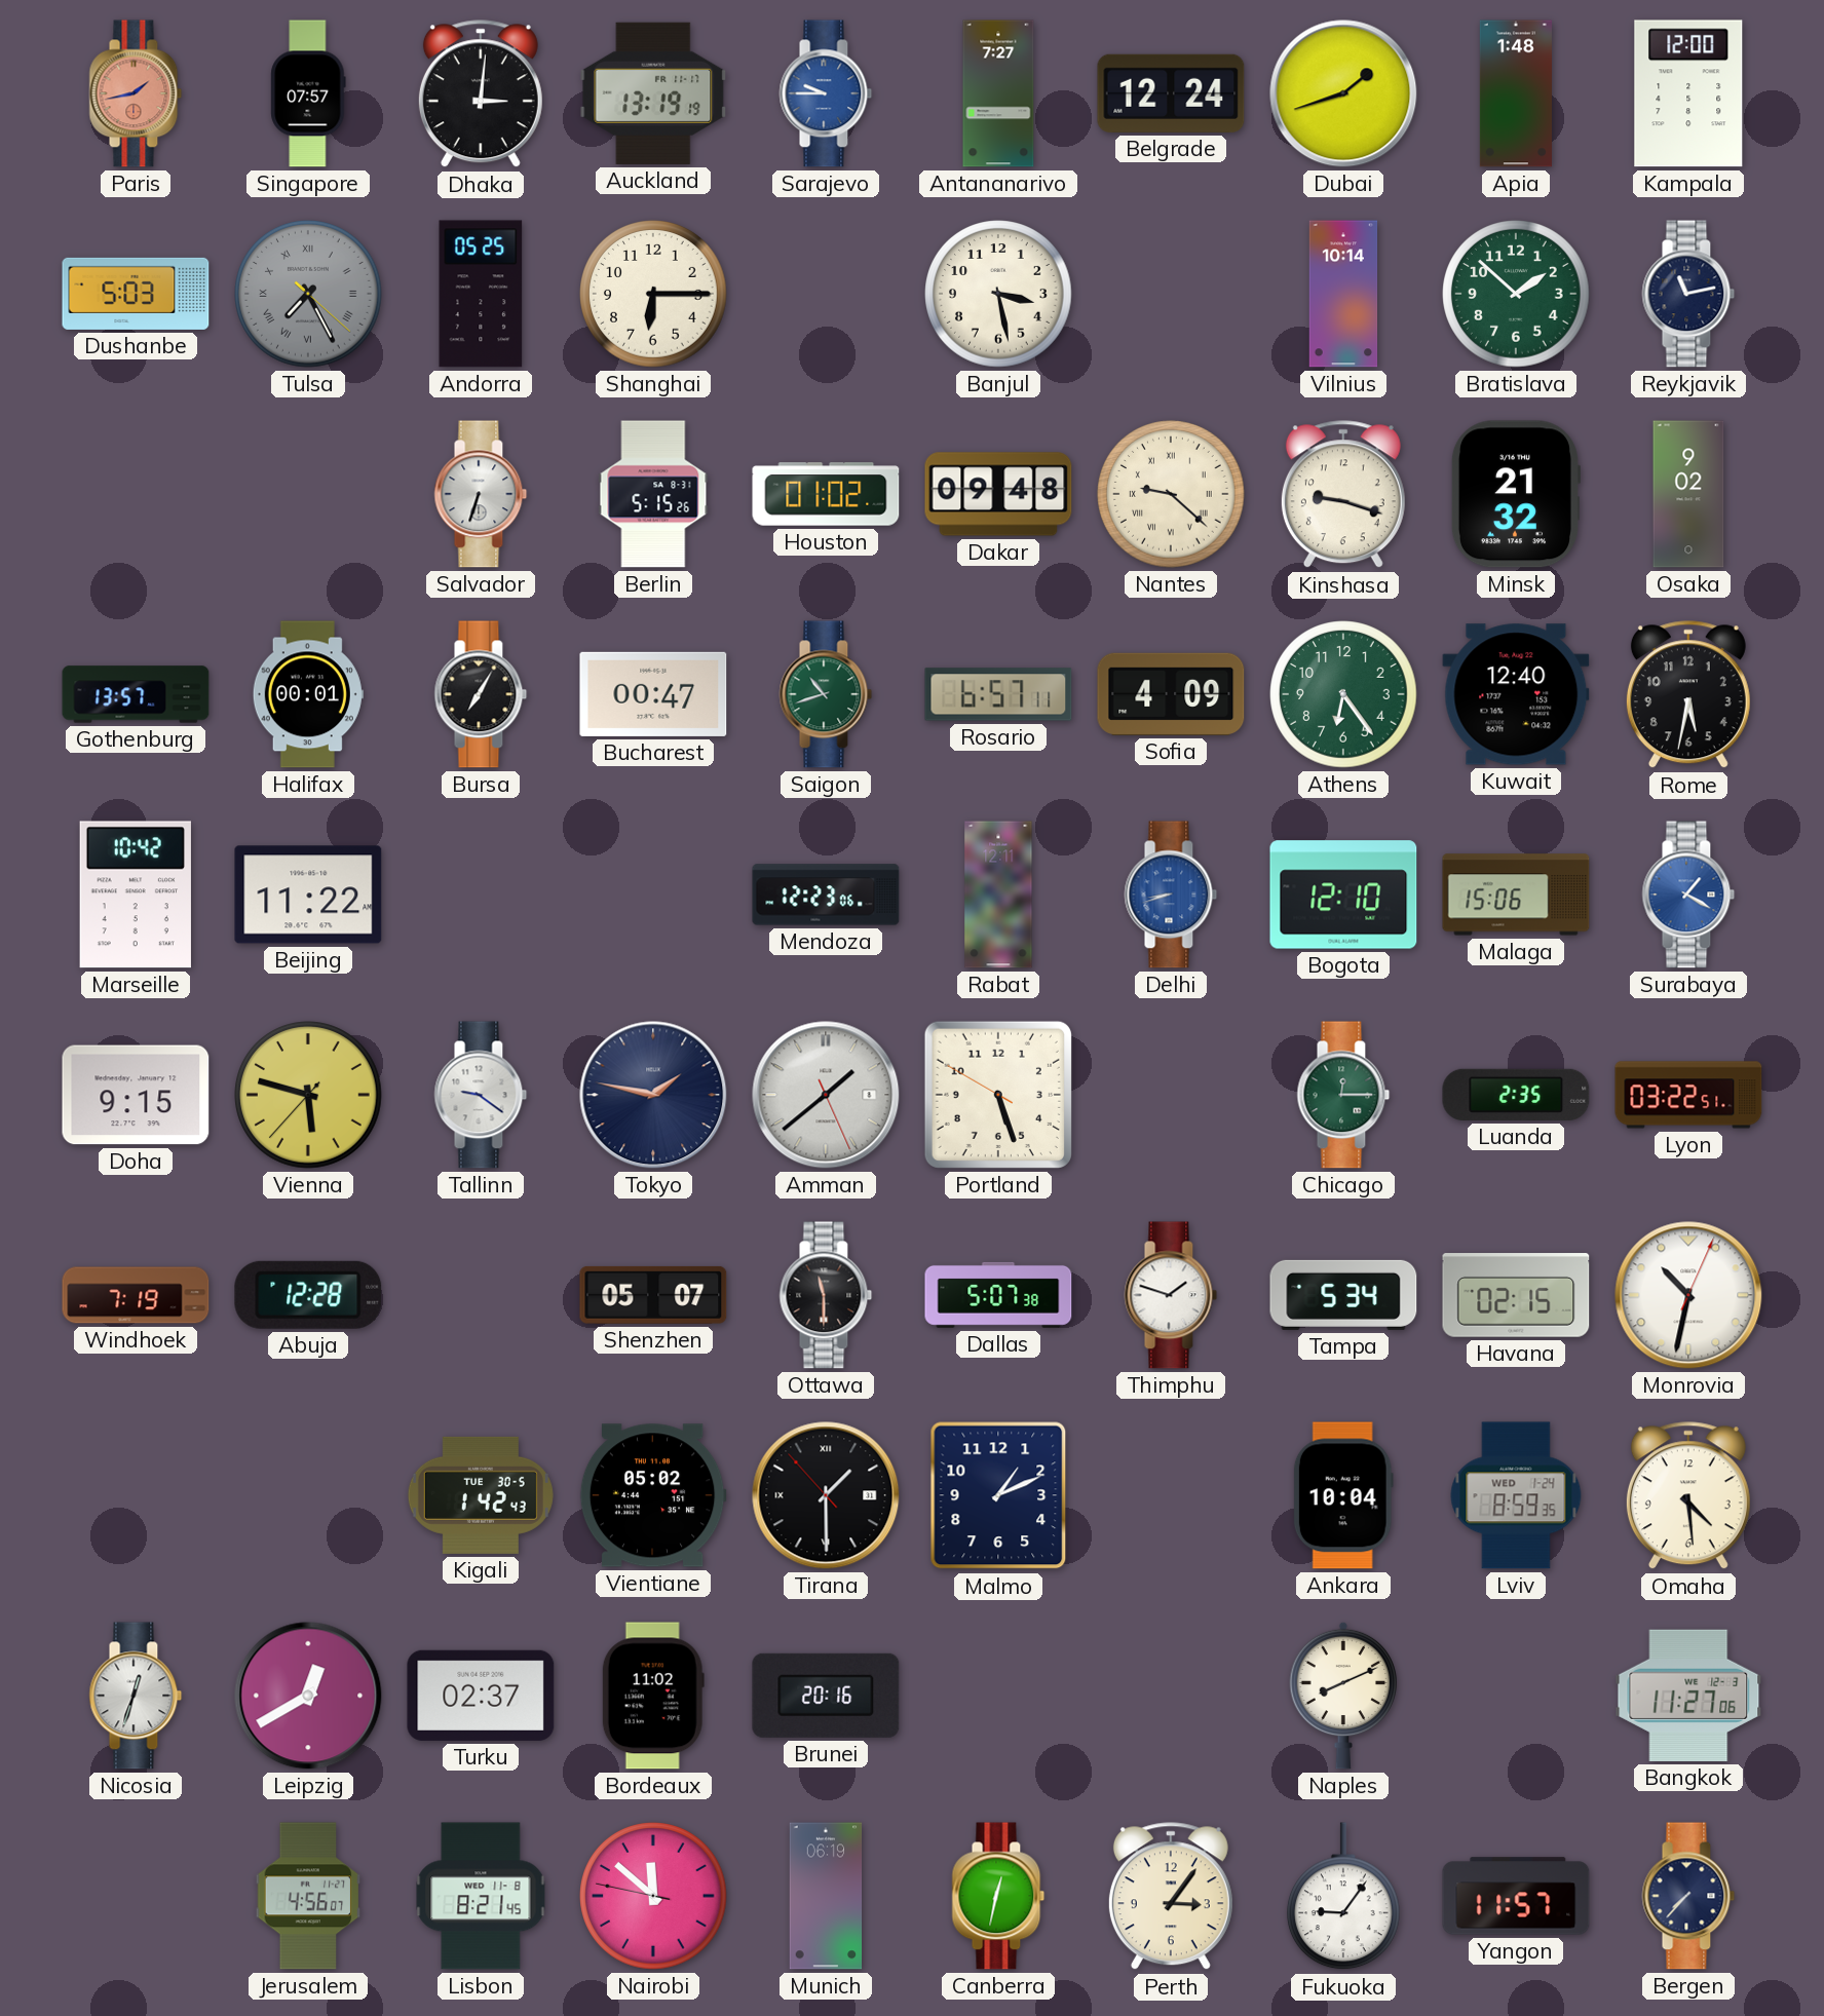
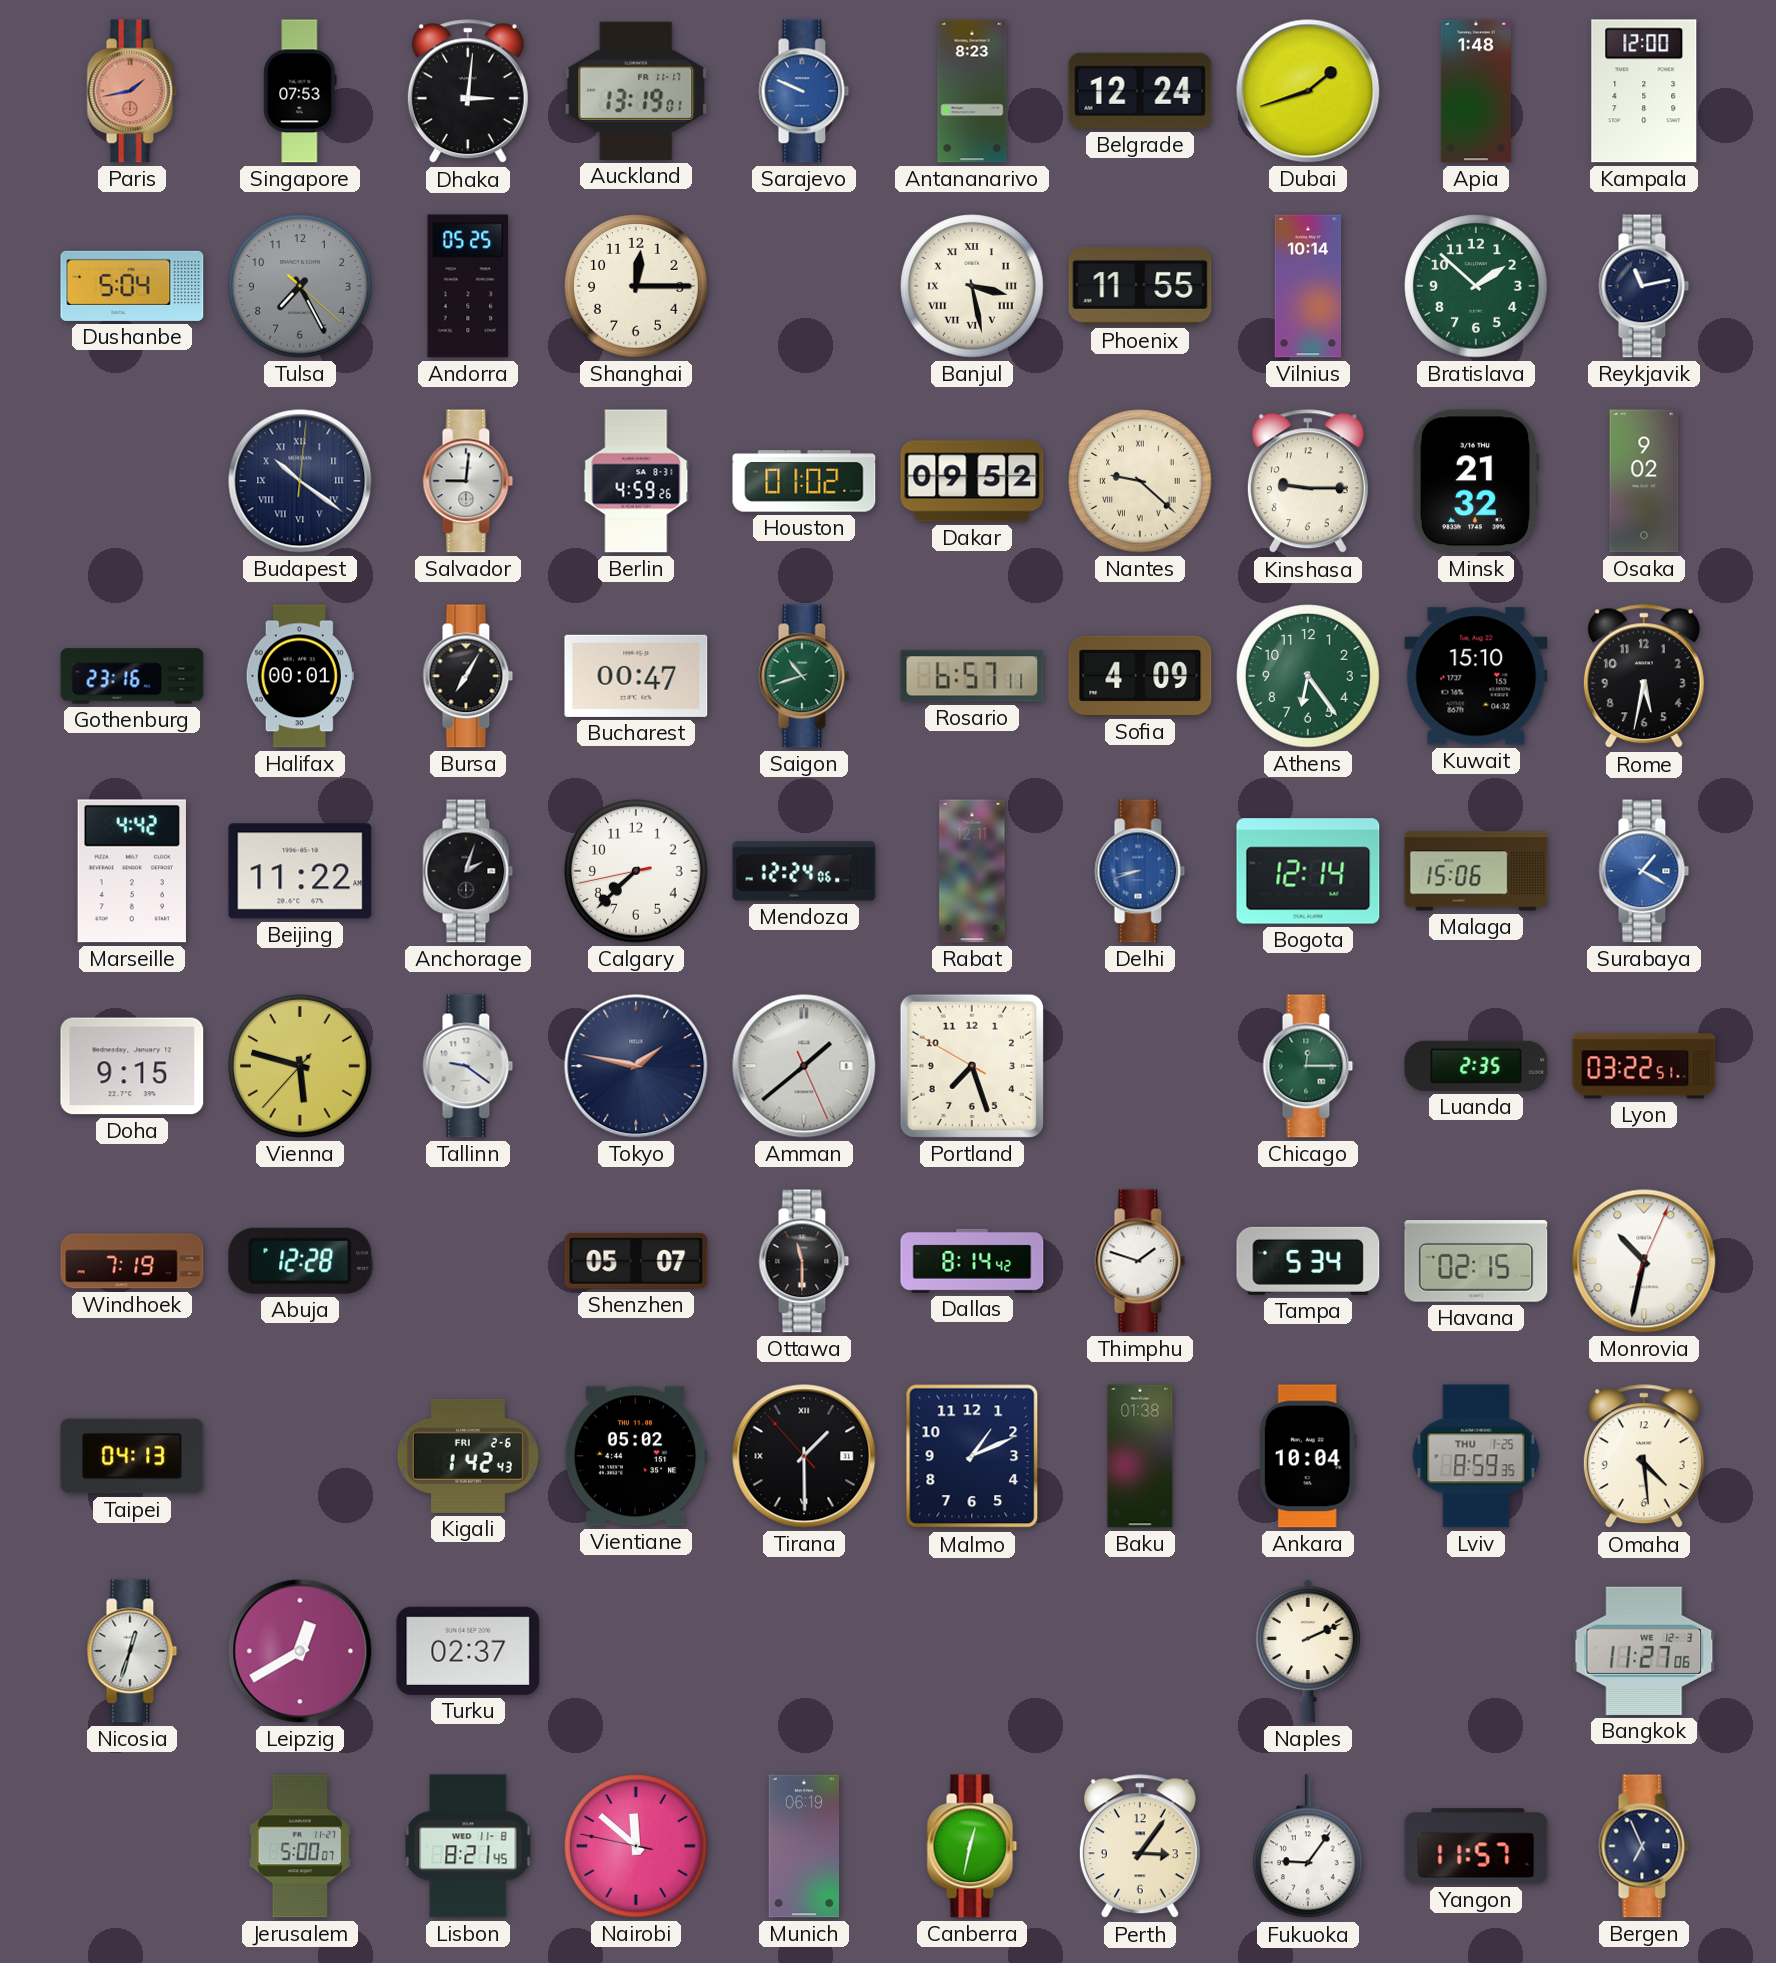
Singapore: 07:57 -> 07:53 (300, 91)
Auckland: 13:19:19 -> 13:19:01 (636, 91)
Sarajevo: 9:45 -> 9:49 (804, 91)
Antananarivo: 7:27 -> 8:23 (972, 91)
Dushanbe: 5:03 -> 5:04 (132, 286)
Tulsa numerals: Roman -> Arabic (300, 286)
Shanghai: 6:15 -> 12:15 (636, 286)
Banjul numerals: Arabic -> Roman (972, 286)
Phoenix: none -> 11:55 (1140, 286)
Budapest: none -> 10:21 (300, 481)
Salvador: 6:33 -> 9:01 (468, 481)
Berlin: 5:15 -> 4:59 (636, 481)
Dakar: 09:48 -> 09:52 (972, 481)
Kinshasa: 9:18 -> 9:15 (1308, 482)
Gothenburg: 13:57 -> 23:16 (132, 676)
Kuwait: 12:40 -> 15:10 (1476, 676)
Marseille: 10:42 -> 4:42 (132, 871)
Anchorage: none -> 2:03 (468, 871)
Calgary: none -> 7:37 (636, 871)
Mendoza: 12:23 -> 12:24 (804, 871)
Bogota: 12:10 -> 12:14 (1308, 871)
Portland: 5:26 -> 7:26 (972, 1066)
Dallas: 5:07 -> 8:14 (972, 1261)
Taipei: none -> 04:13 (132, 1456)
Kigali date: TUE 30-5 -> FRI 2-6 (468, 1456)
Baku: none -> 01:38 (1140, 1456)
Lviv date: WED 1-24 -> THU 1-25 (1476, 1456)
Bordeaux: 11:02 -> none (653, 1696)
Brunei: 20:16 -> none (826, 1696)
Naples: 8:11 -> 2:11 (1308, 1651)
Jerusalem: 4:56 -> 5:00 (300, 1846)
Bergen: 7:37 -> 6:56 (1644, 1846)
